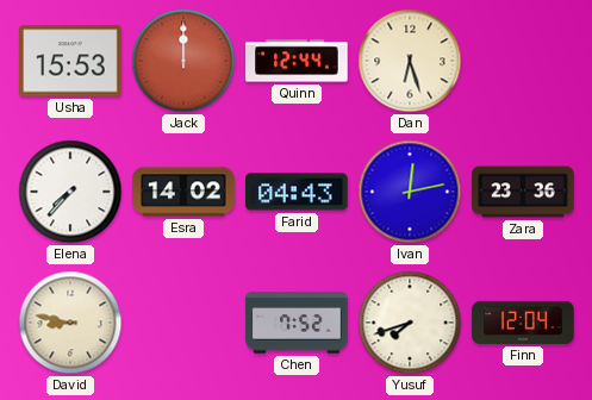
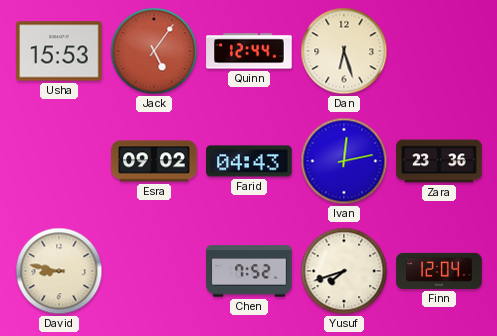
Jack: 12:00 -> 5:06 (154, 51)
Elena: 7:37 -> none (70, 192)
Esra: 14:02 -> 09:02 (154, 161)
